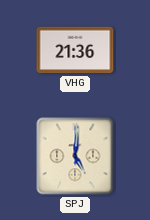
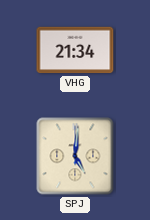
VHG: 21:36 -> 21:34 (75, 50)
